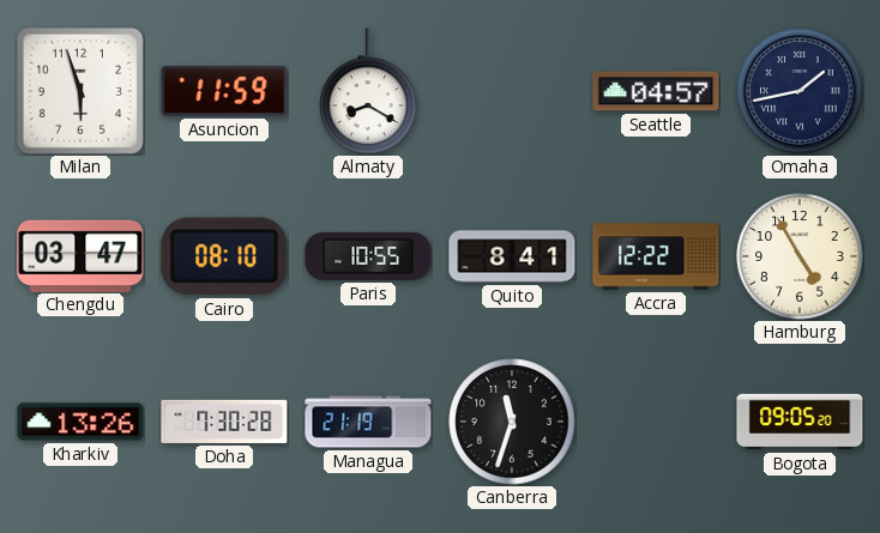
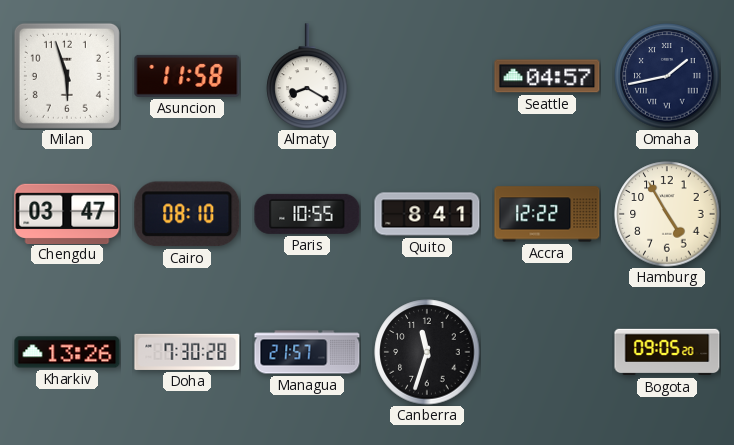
Asuncion: 11:59 -> 11:58 (187, 76)
Managua: 21:19 -> 21:57 (307, 352)
